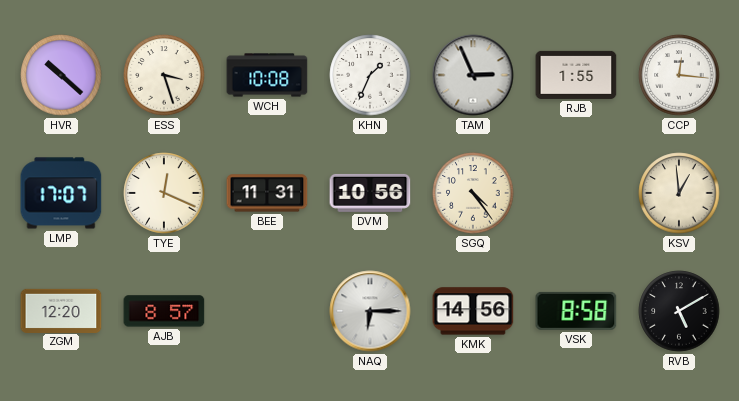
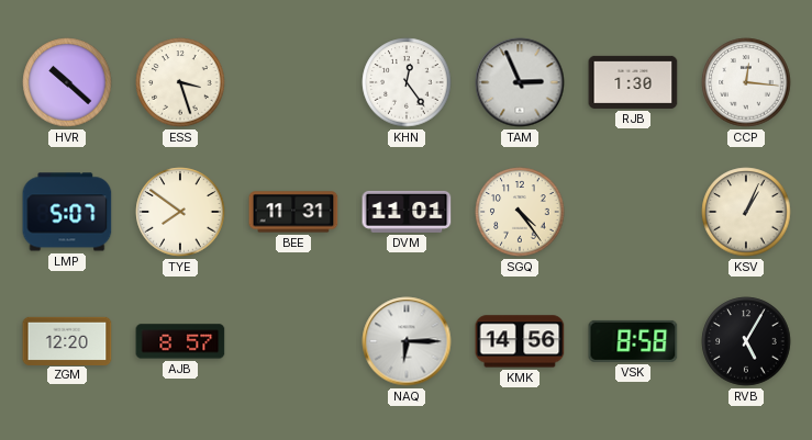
WCH: 10:08 -> none (267, 75)
KHN: 1:34 -> 12:24 (407, 82)
RJB: 1:55 -> 1:30 (633, 82)
LMP: 17:07 -> 5:07 (67, 212)
TYE: 12:19 -> 7:51 (180, 212)
DVM: 10:56 -> 11:01 (407, 212)
KSV: 12:59 -> 1:04 (746, 212)
RVB: 5:10 -> 5:05 (746, 341)
